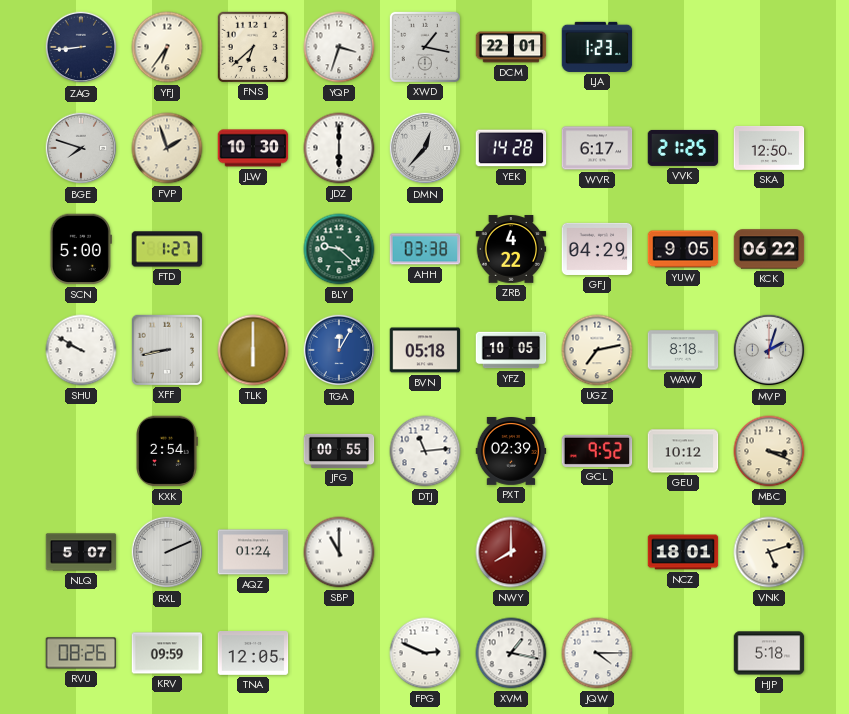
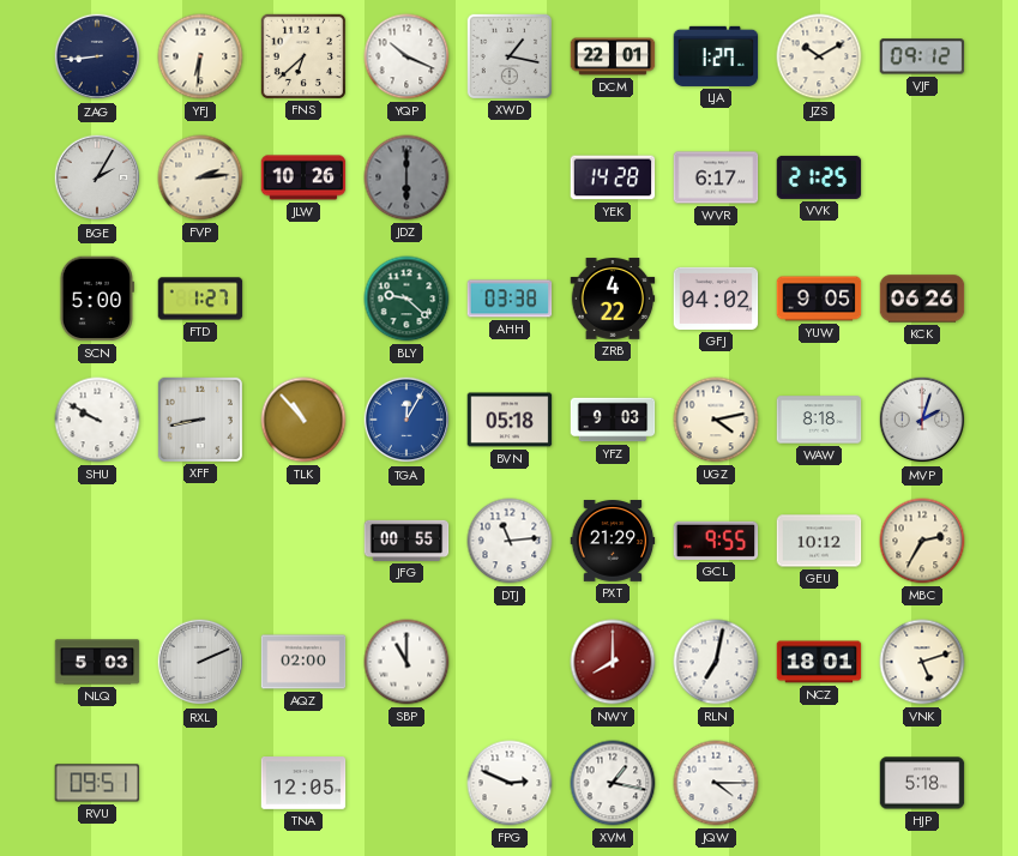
YFJ: 6:36 -> 6:31 (200, 56)
YQP: 3:33 -> 10:19 (406, 56)
LJA: 1:23 -> 1:27 (716, 56)
JZS: none -> 10:10 (819, 56)
VJF: none -> 09:12 (922, 56)
BGE: 7:48 -> 2:05 (97, 177)
FVP: 1:57 -> 2:14 (200, 177)
JLW: 10:30 -> 10:26 (303, 177)
JDZ dial: white -> grey (406, 177)
DMN: 12:37 -> none (425, 148)
SKA: 12:50 -> none (769, 148)
GFJ: 04:29 -> 04:02 (716, 299)
KCK: 06:22 -> 06:26 (922, 299)
TLK: 6:00 -> 10:53 (303, 420)
YFZ: 10:05 -> 9:03 (613, 420)
UGZ: 7:13 -> 4:13 (716, 420)
KXK: 2:54 -> none (167, 451)
PXT: 02:39 -> 21:29 (613, 541)
GCL: 9:52 -> 9:55 (716, 541)
MBC: 3:19 -> 2:35 (922, 541)
NLQ: 5:07 -> 5:03 (97, 662)
AQZ: 01:24 -> 02:00 (303, 662)
RLN: none -> 7:02 (716, 662)
RVU: 08:26 -> 09:51 (97, 783)
KRV: 09:59 -> none (167, 653)
